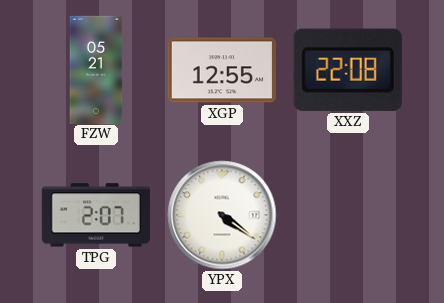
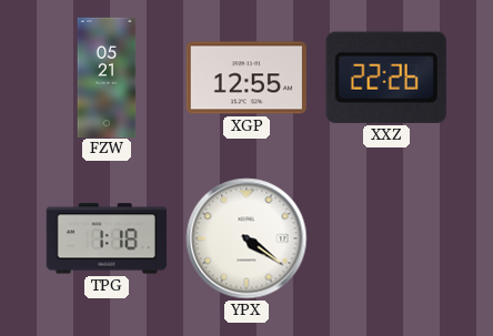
XXZ: 22:08 -> 22:26 (386, 78)
TPG: 2:07 -> 1:18 (107, 238)
